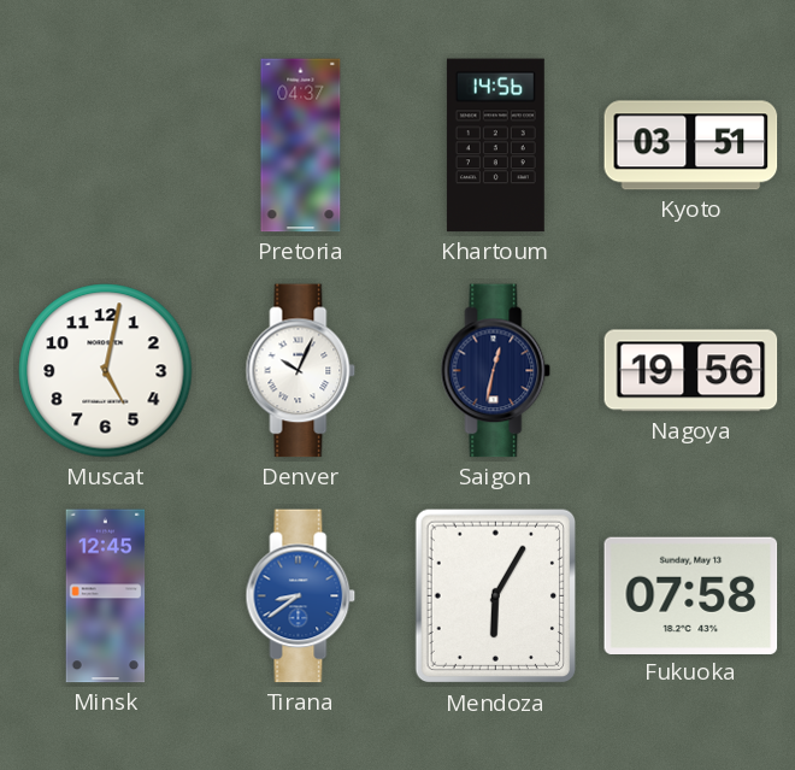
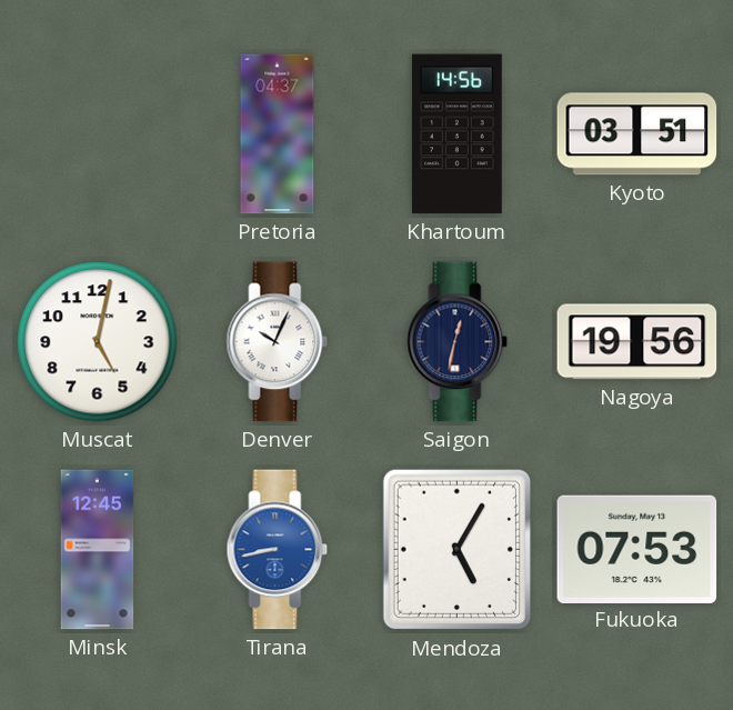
Tirana: 8:39 -> 8:43 (278, 550)
Mendoza: 6:05 -> 5:05 (456, 550)
Fukuoka: 07:58 -> 07:53 (637, 549)
